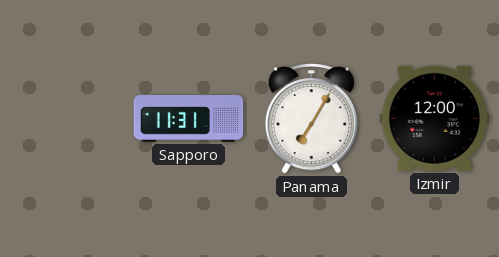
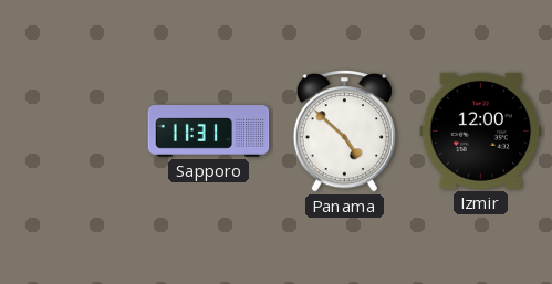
Panama: 7:05 -> 4:52 (344, 132)
